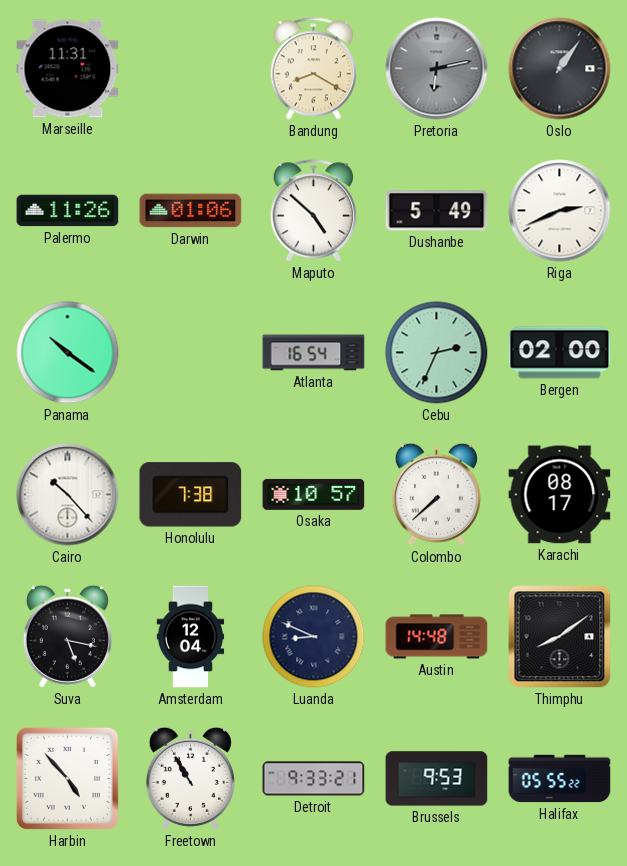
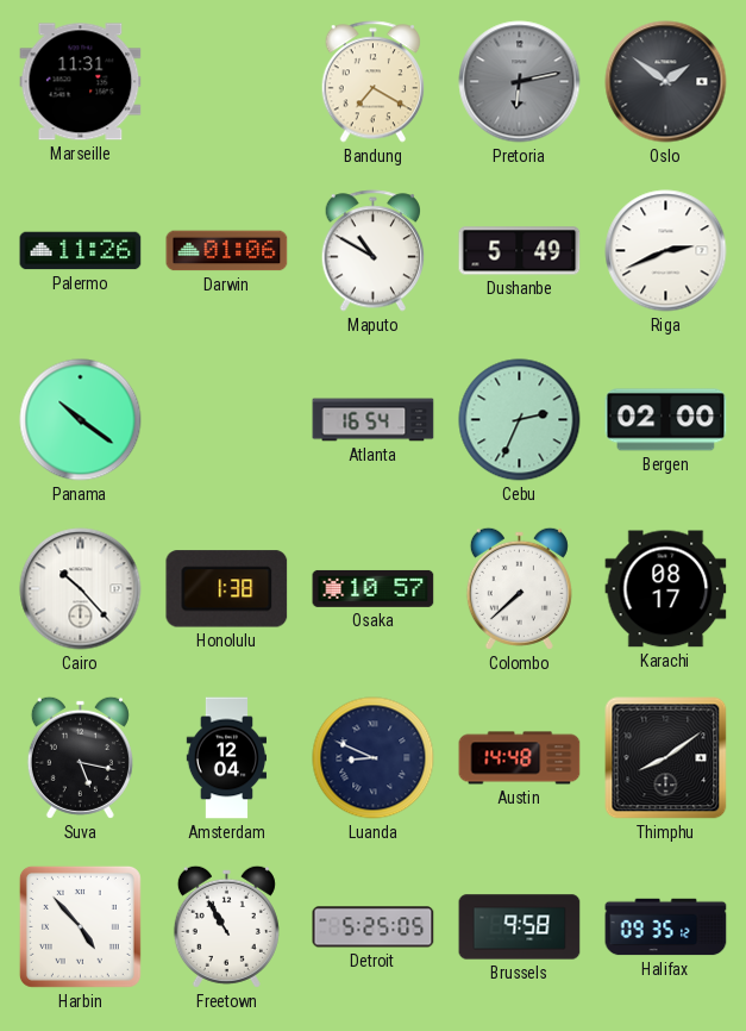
Bandung: 8:20 -> 7:20 (374, 82)
Oslo: 1:06 -> 1:51 (666, 82)
Maputo: 4:52 -> 10:50 (374, 251)
Honolulu: 7:38 -> 1:38 (227, 589)
Detroit: 9:33 -> 5:25 (374, 927)
Brussels: 9:53 -> 9:58 (520, 927)
Halifax: 05:55 -> 09:35 (666, 927)
